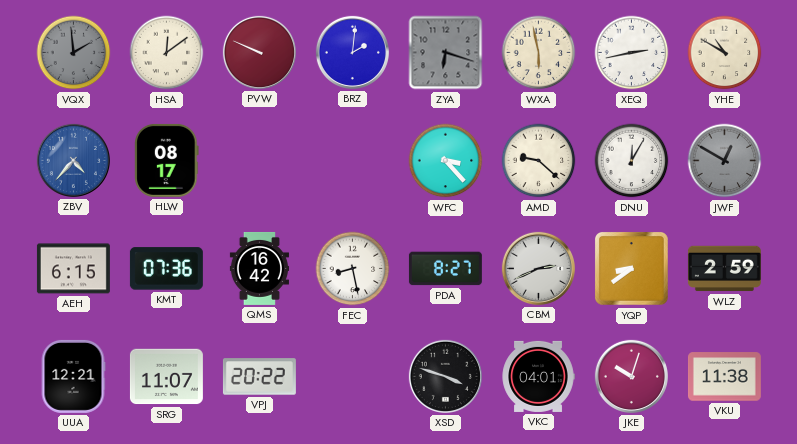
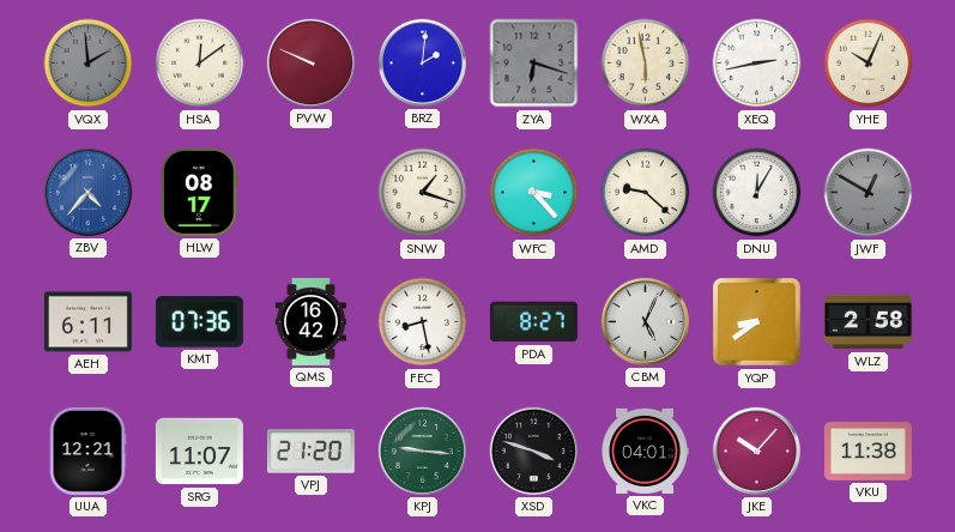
YHE: 10:50 -> 10:04 (869, 64)
SNW: none -> 1:18 (423, 193)
AEH: 6:15 -> 6:11 (87, 322)
CBM: 2:41 -> 5:04 (645, 321)
WLZ: 2:59 -> 2:58 (868, 322)
VPJ: 20:22 -> 21:20 (310, 452)
KPJ: none -> 9:16 (422, 451)
JKE: 10:03 -> 10:07 (756, 451)
